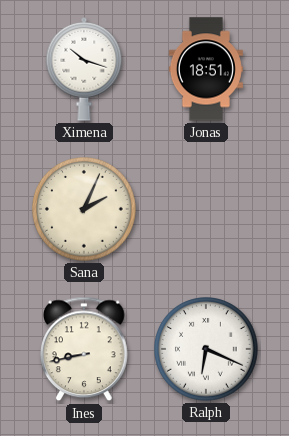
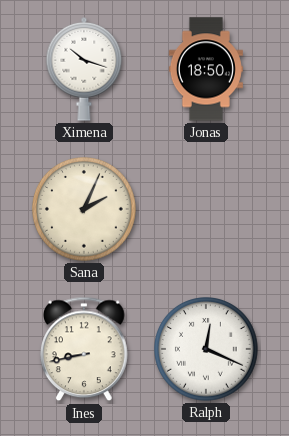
Jonas: 18:51 -> 18:50 (206, 69)
Ralph: 6:19 -> 12:19 (207, 350)
